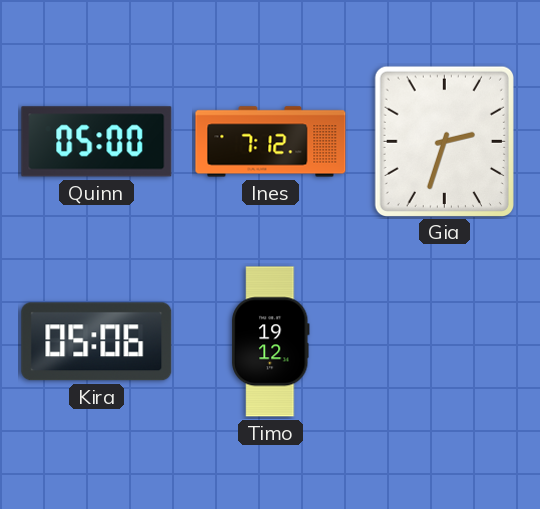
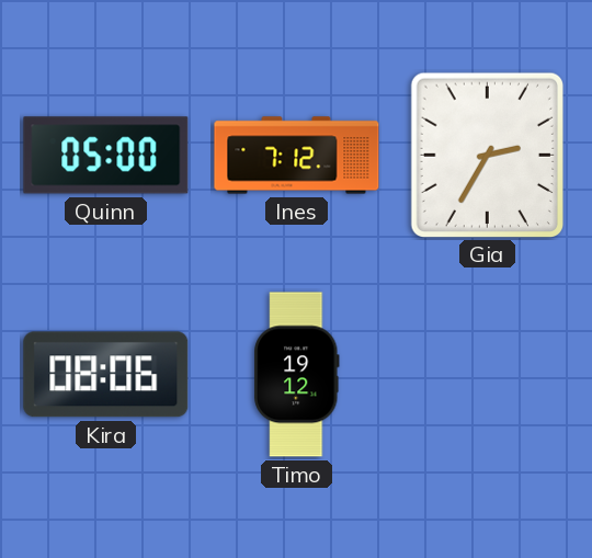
Gia: 2:33 -> 2:35 (487, 155)
Kira: 05:06 -> 08:06 (106, 375)
